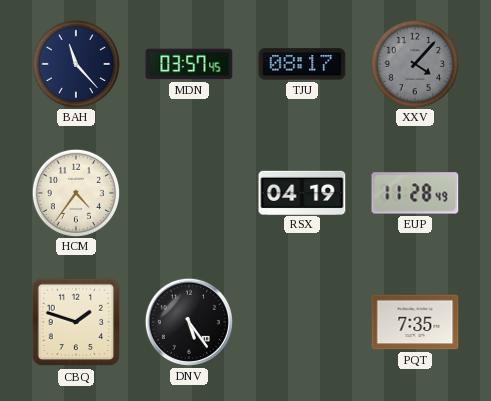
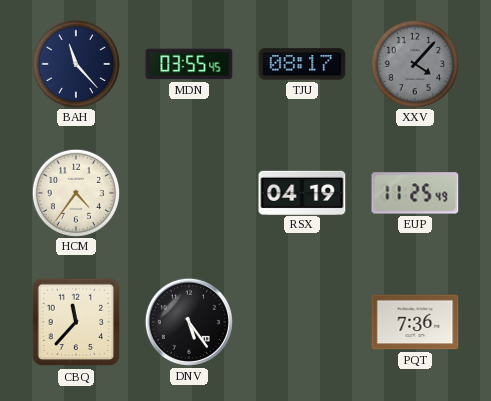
MDN: 03:57 -> 03:55 (189, 64)
EUP: 11:28 -> 11:25 (415, 193)
CBQ: 1:48 -> 11:37 (76, 322)
PQT: 7:35 -> 7:36 (415, 322)
